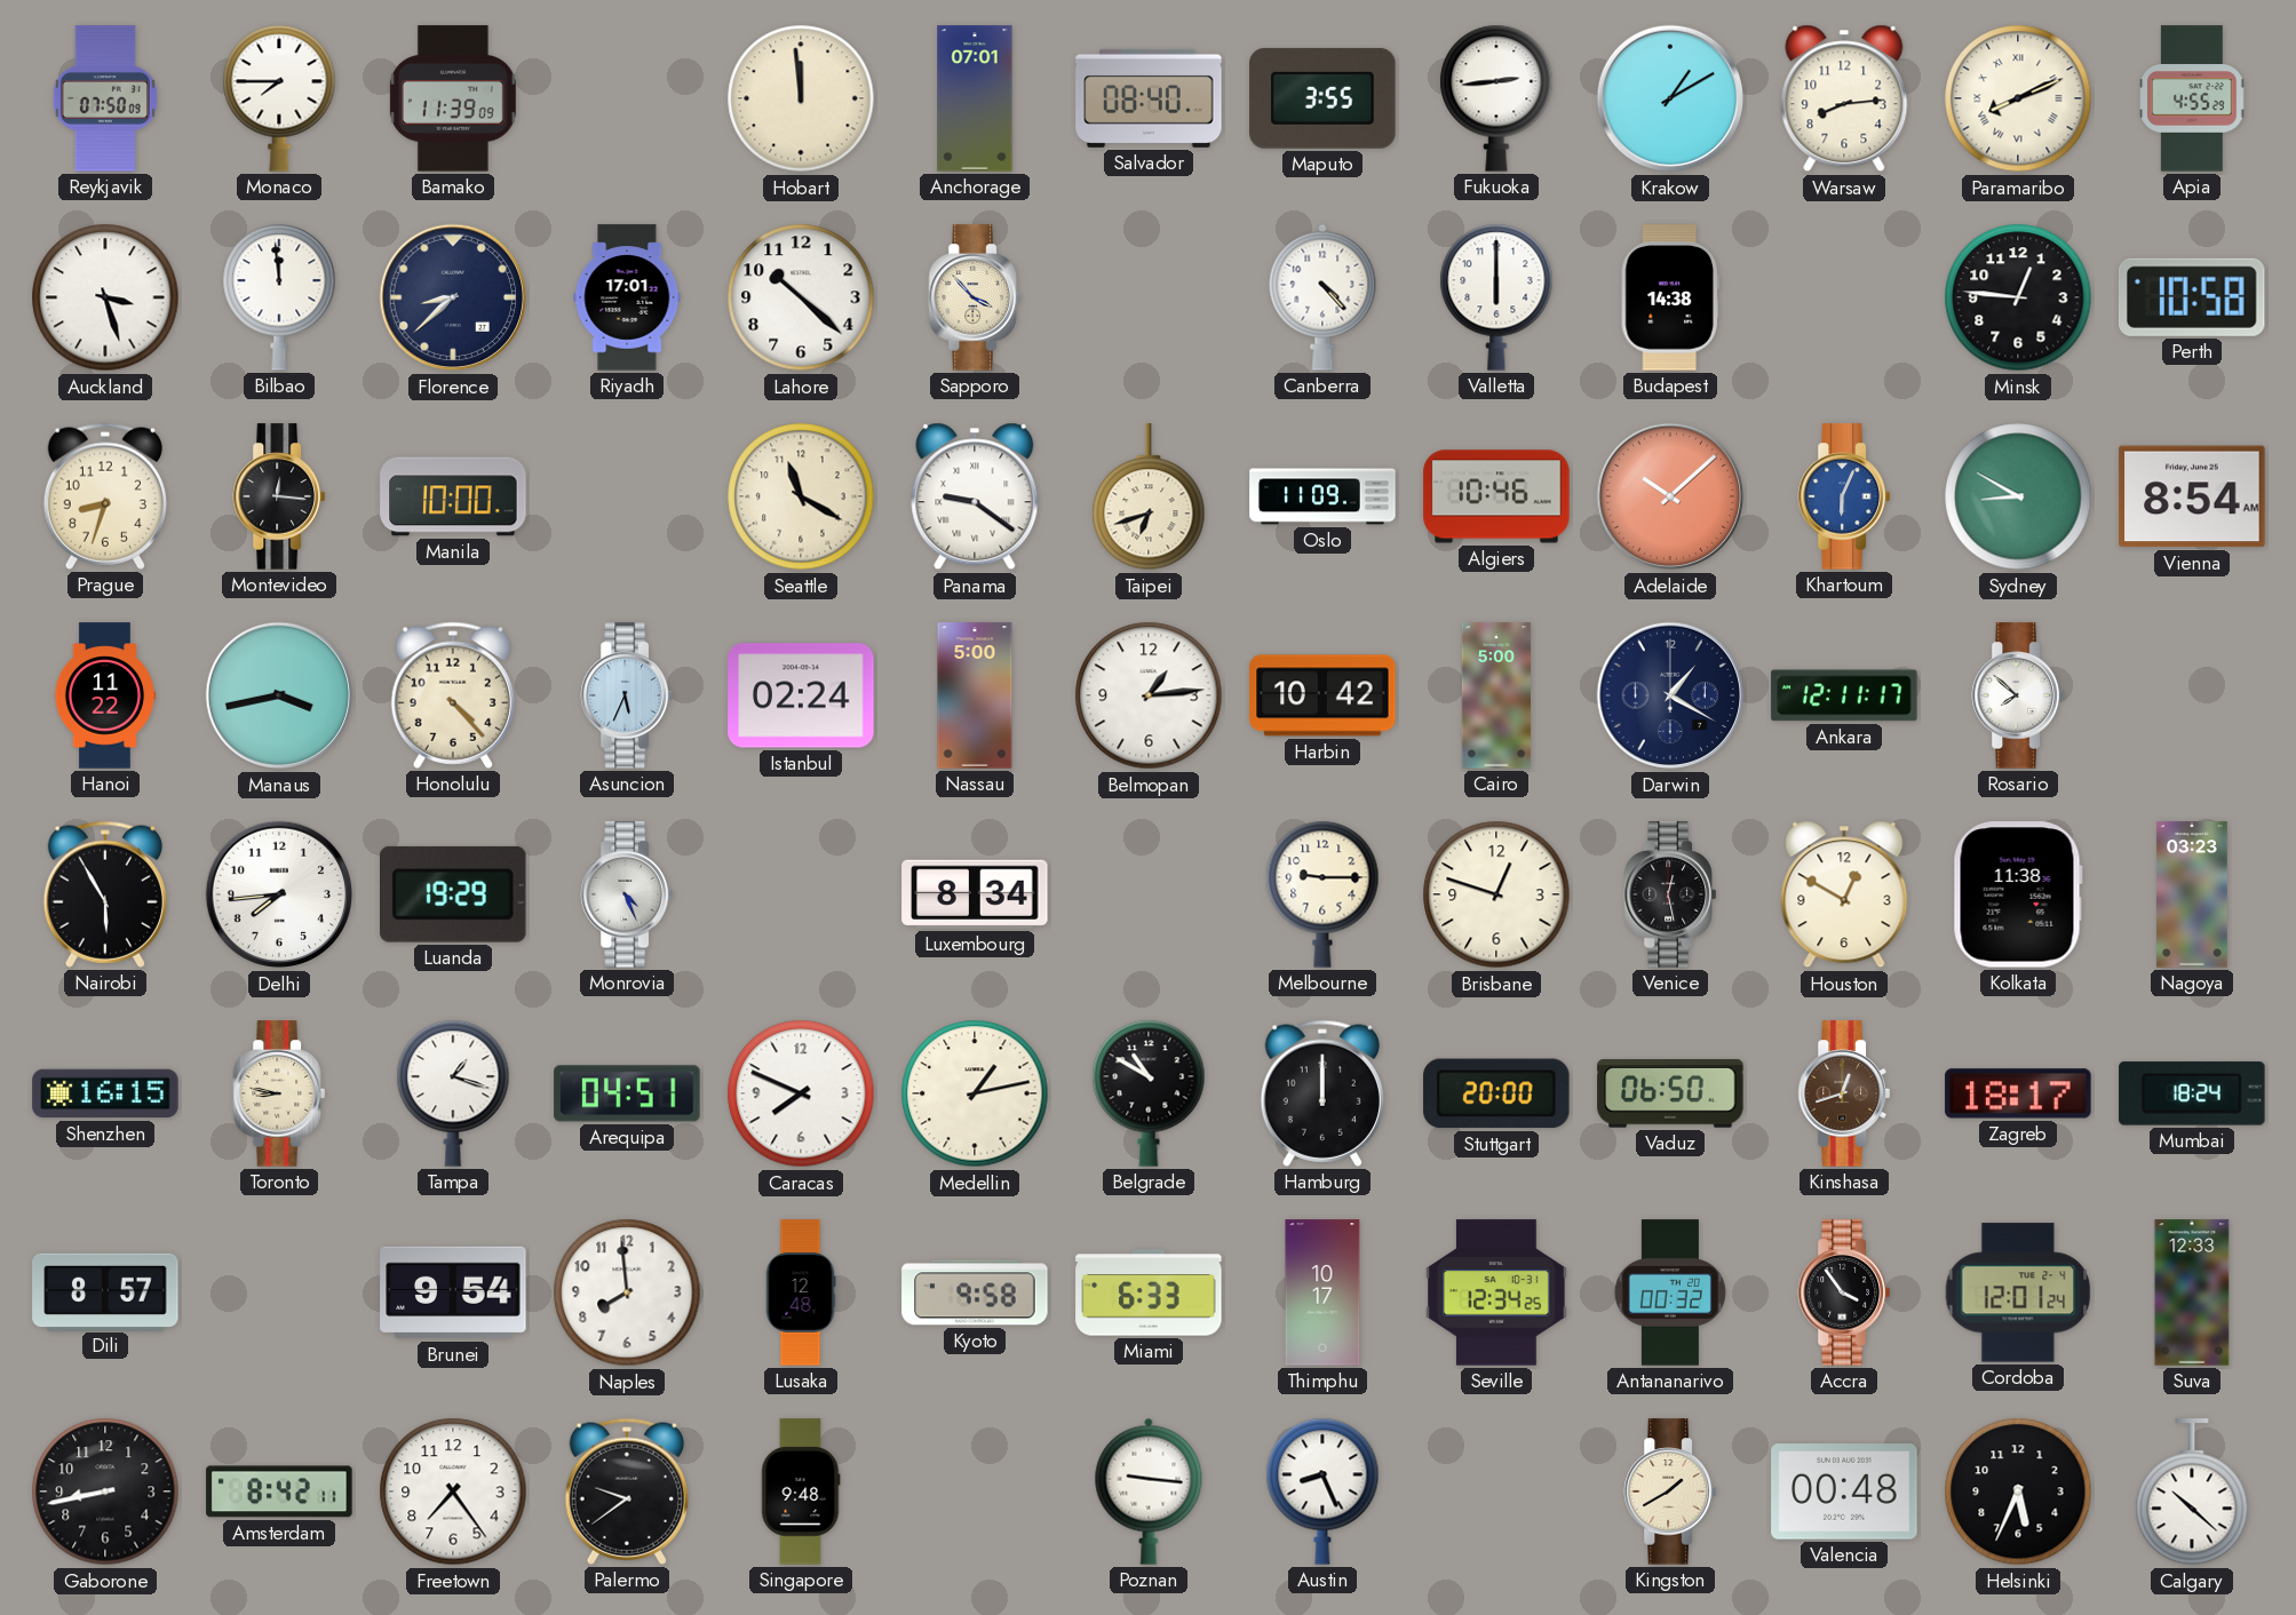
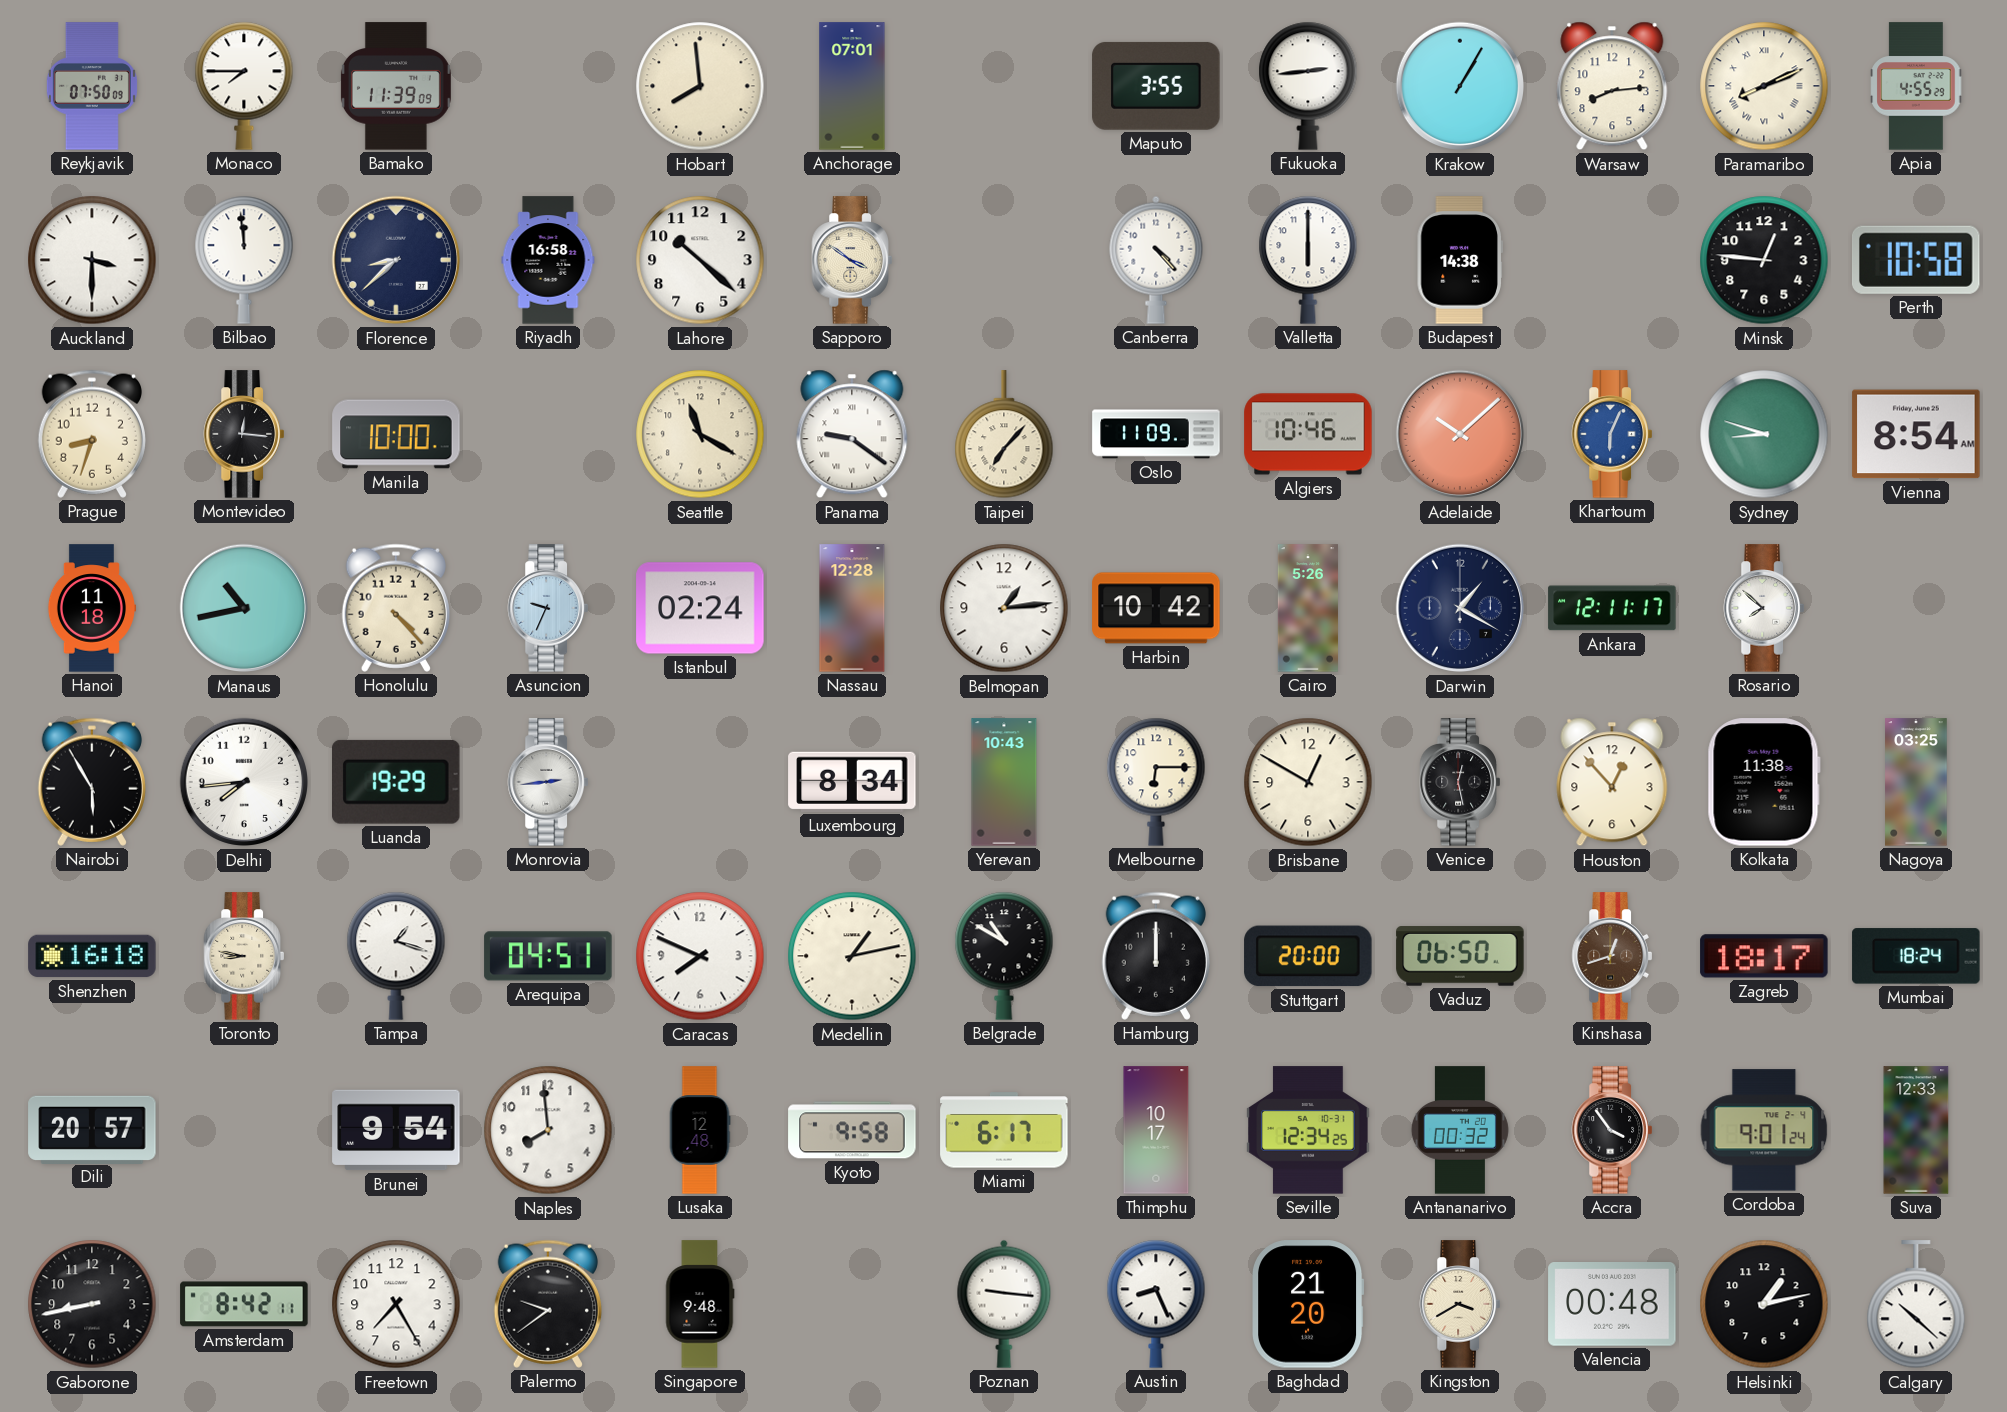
Hobart: 11:59 -> 7:59 (700, 86)
Salvador: 08:40 -> none (1149, 98)
Krakow: 1:10 -> 1:05 (1460, 86)
Auckland: 3:27 -> 3:30 (92, 260)
Riyadh: 17:01 -> 16:58 (548, 260)
Sapporo: 3:53 -> 3:51 (852, 260)
Taipei: 6:42 -> 7:07 (1004, 435)
Sydney: 8:50 -> 8:48 (1764, 434)
Hanoi: 11:22 -> 11:18 (91, 608)
Manaus: 3:43 -> 10:43 (244, 608)
Asuncion: 5:34 -> 9:34 (548, 608)
Nassau: 5:00 -> 12:28 (852, 608)
Cairo: 5:00 -> 5:26 (1308, 608)
Monrovia: 4:26 -> 2:44 (548, 782)
Yerevan: none -> 10:43 (1004, 782)
Melbourne: 9:15 -> 6:15 (1156, 782)
Brisbane: 12:48 -> 12:50 (1308, 782)
Houston: 12:50 -> 12:53 (1612, 782)
Nagoya: 03:23 -> 03:25 (1916, 782)
Shenzhen: 16:15 -> 16:18 (92, 956)
Dili: 8:57 -> 20:57 (92, 1129)
Miami: 6:33 -> 6:17 (1004, 1130)
Cordoba: 12:01 -> 9:01 (1764, 1130)
Freetown: 7:24 -> 7:25 (396, 1304)
Baghdad: none -> 21:20 (1309, 1304)
Kingston: 1:40 -> 3:40 (1460, 1304)
Helsinki: 5:34 -> 1:13 (1764, 1304)
